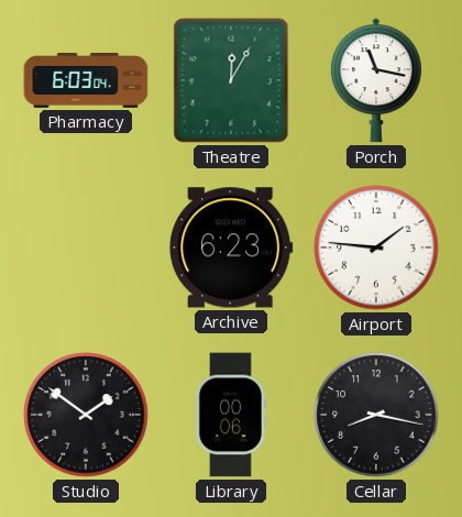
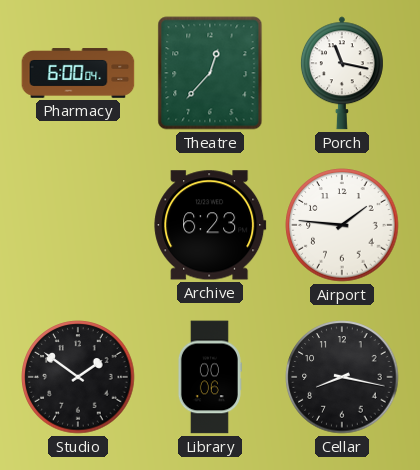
Pharmacy: 6:03 -> 6:00 (78, 73)
Theatre: 12:05 -> 12:37 (210, 73)
